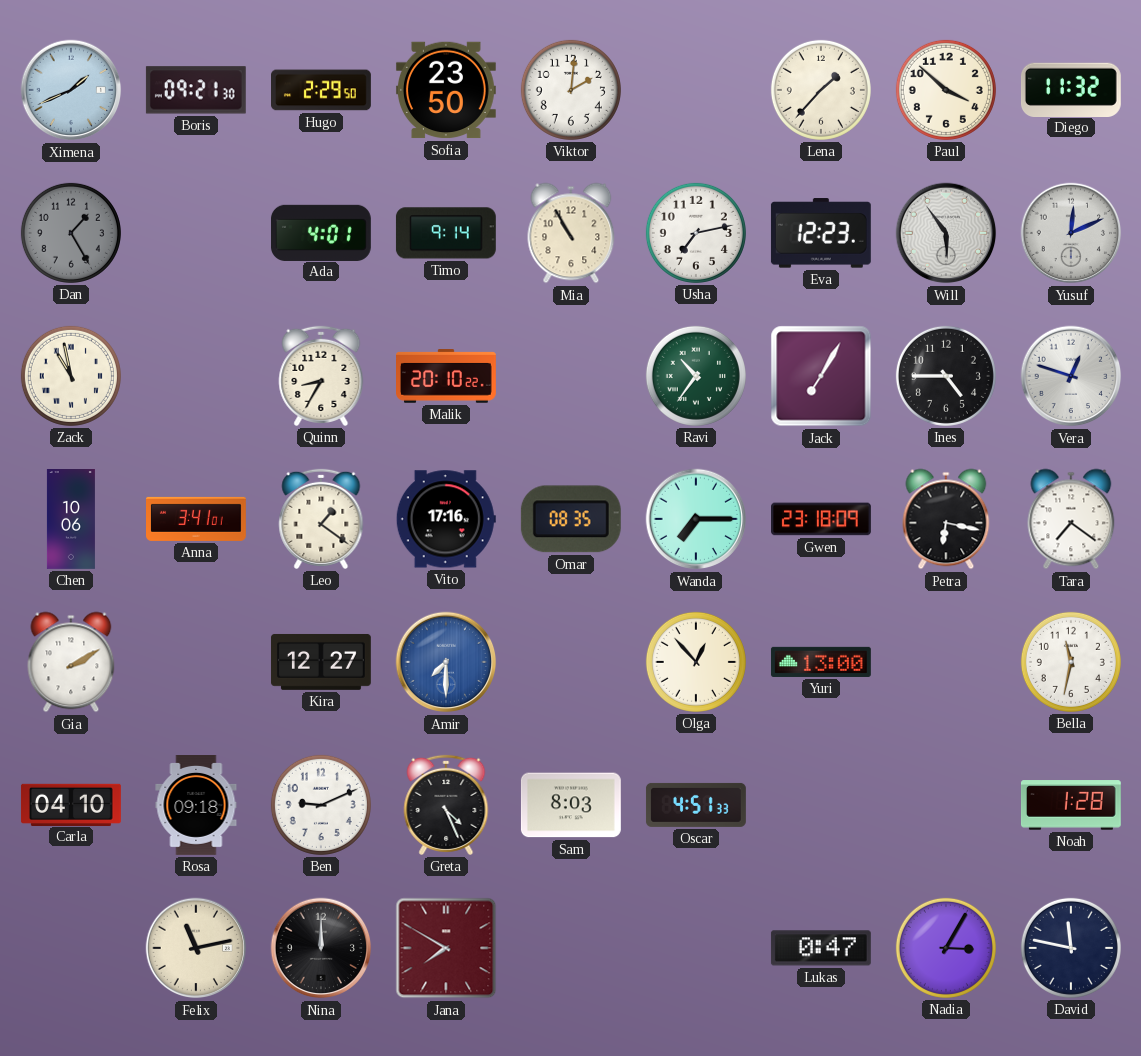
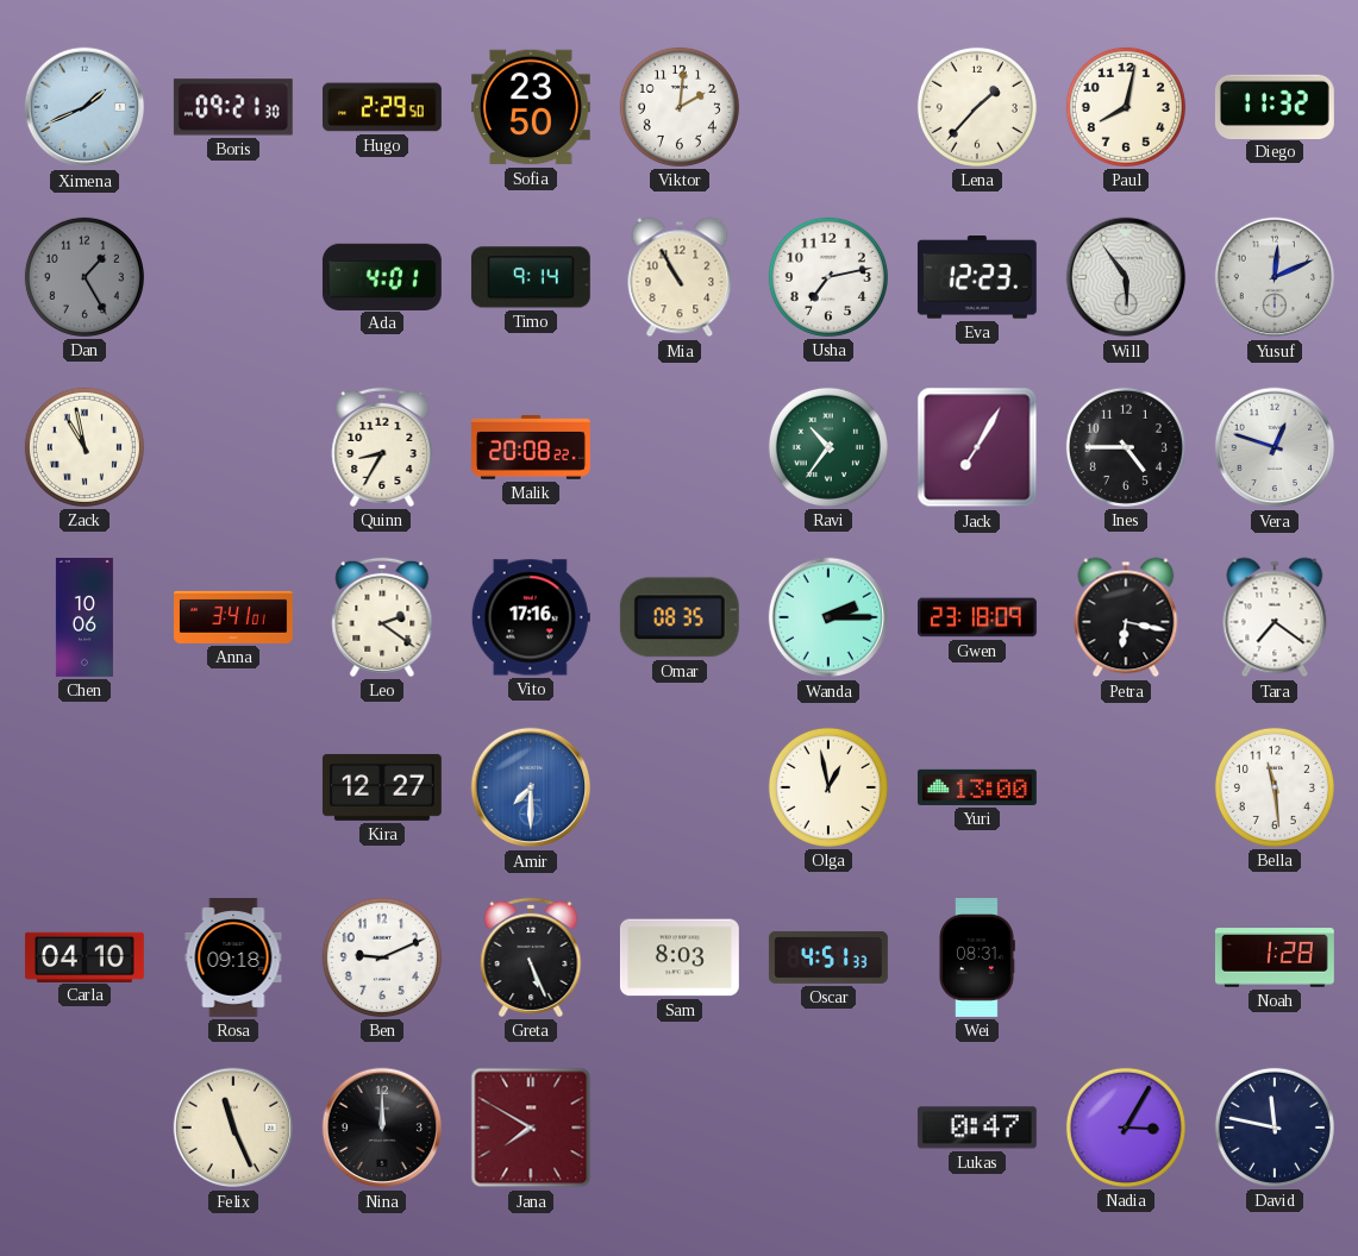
Paul: 3:52 -> 8:02 (1126, 107)
Malik: 20:10 -> 20:08 (532, 447)
Leo: 1:21 -> 2:21 (382, 617)
Wanda: 7:15 -> 2:15 (828, 617)
Gia: 2:10 -> none (71, 662)
Olga: 12:53 -> 12:58 (828, 787)
Bella: 11:32 -> 11:29 (1275, 787)
Greta: 4:26 -> 5:26 (531, 957)
Wei: none -> 08:31 (977, 957)
Felix: 11:13 -> 11:26 (233, 1128)
